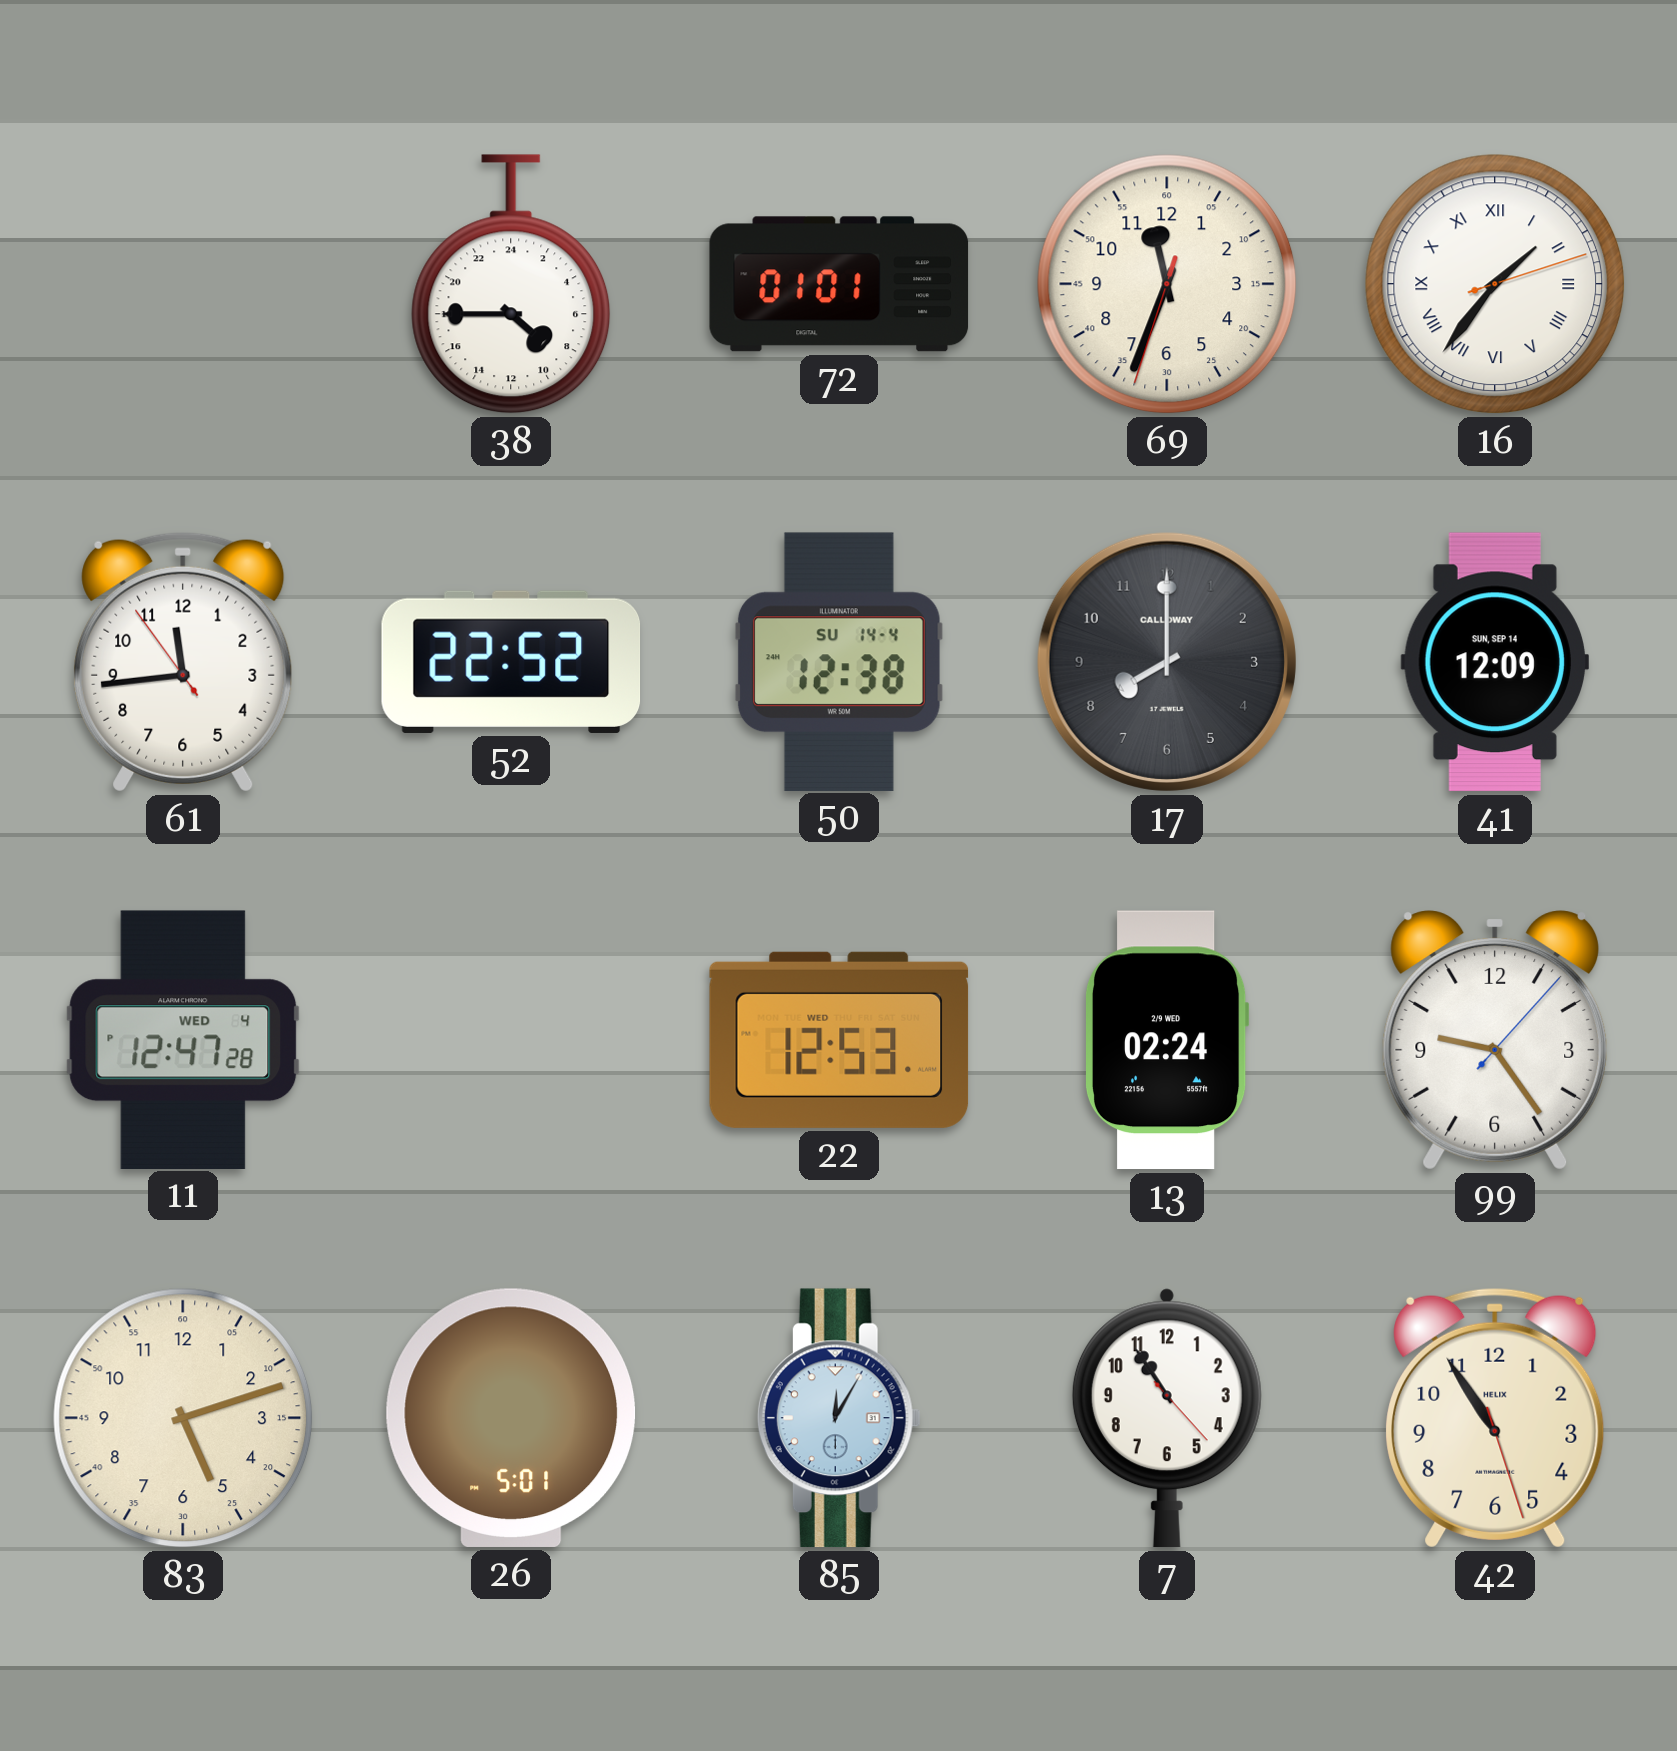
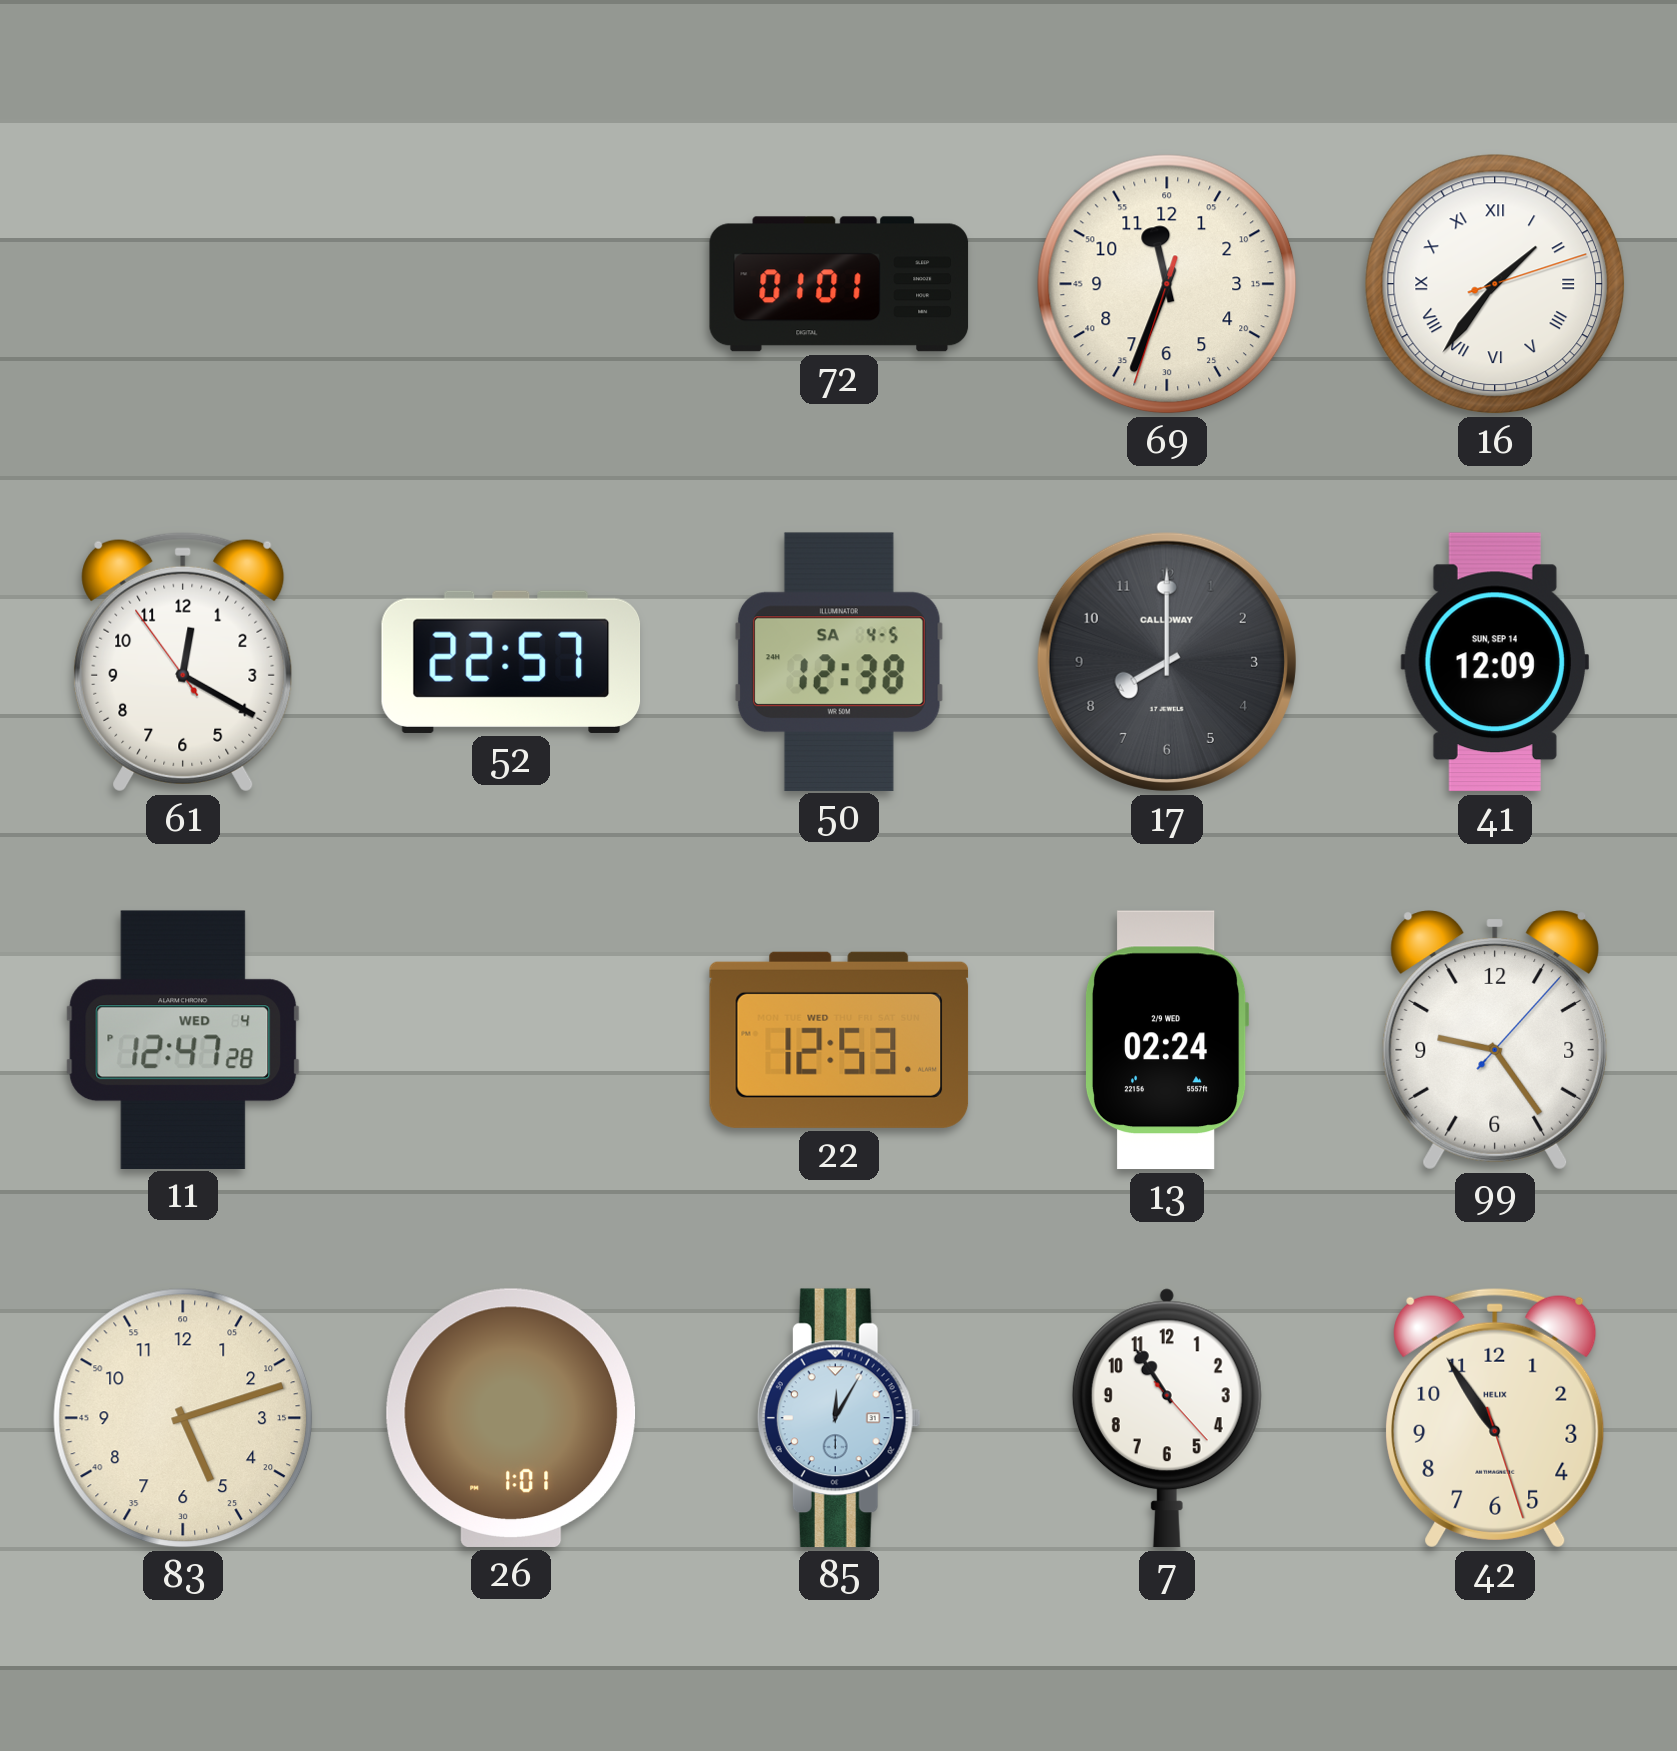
38: 8:45 -> none (511, 284)
61: 11:43 -> 12:19 (183, 662)
52: 22:52 -> 22:57 (511, 662)
50 date: SU 14-4 -> SA 4-5 (839, 661)
26: 5:01 -> 1:01 (511, 1418)
